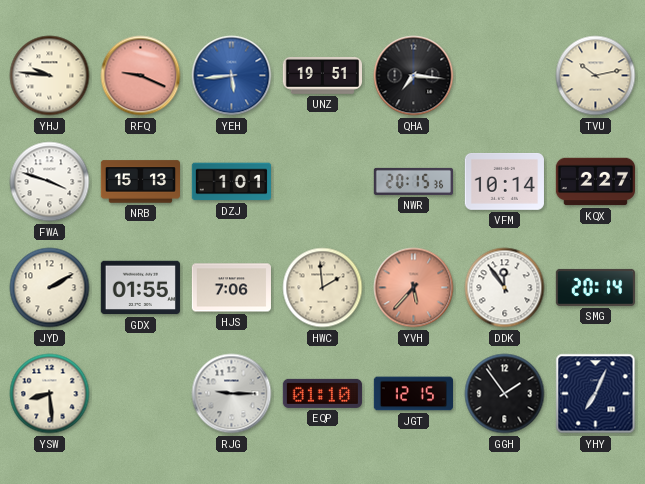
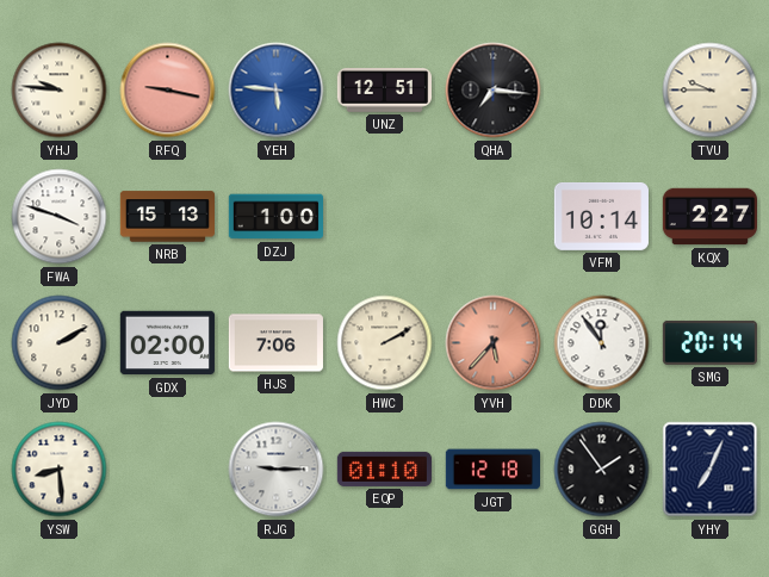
RFQ: 9:19 -> 9:17 (168, 91)
YEH: 5:44 -> 5:46 (277, 91)
UNZ: 19:51 -> 12:51 (384, 91)
TVU: 10:13 -> 9:45 (711, 91)
DZJ: 1:01 -> 1:00 (275, 217)
NWR: 20:15 -> none (413, 181)
GDX: 01:55 -> 02:00 (167, 343)
HWC: 1:59 -> 2:10 (385, 343)
JGT: 12:15 -> 12:18 (492, 470)
